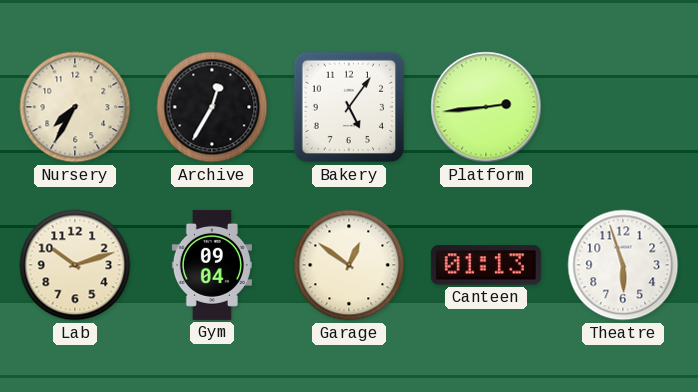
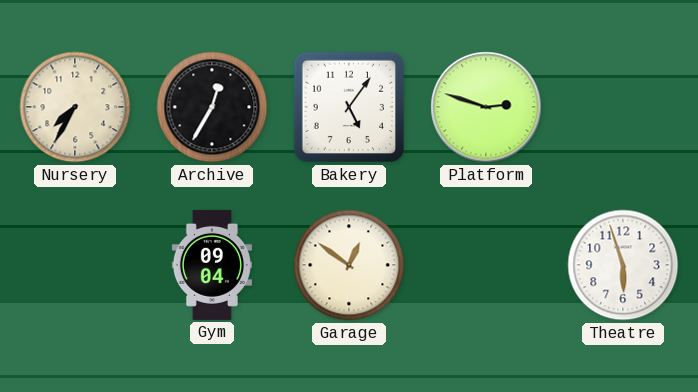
Platform: 2:44 -> 2:48 (486, 107)
Lab: 10:12 -> none (75, 265)
Canteen: 01:13 -> none (486, 265)
